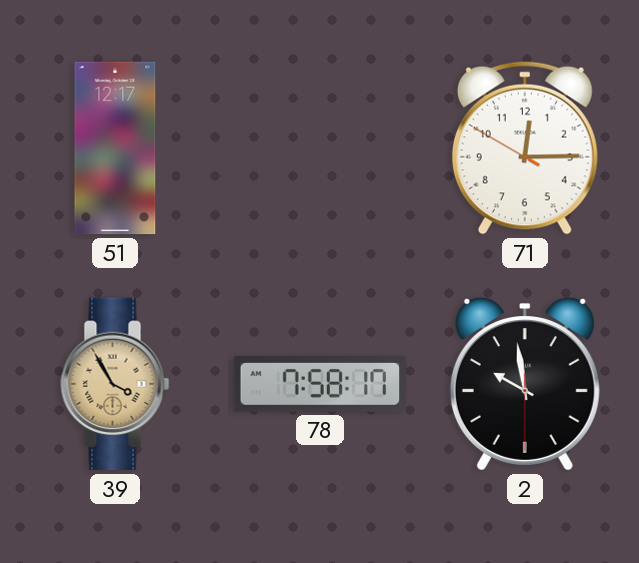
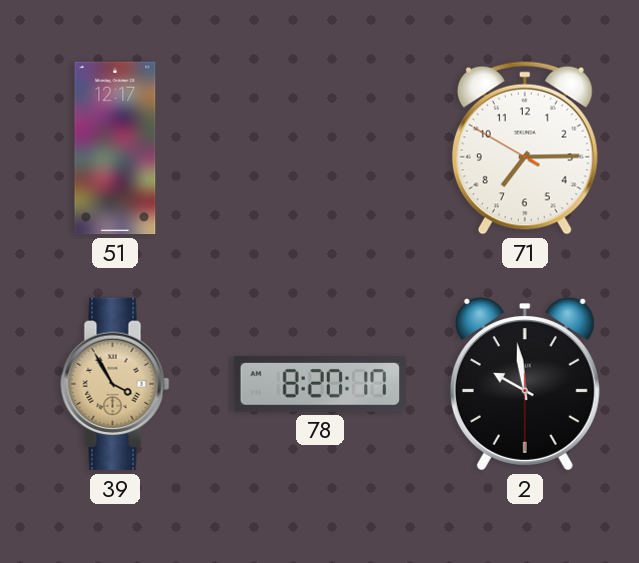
71: 12:14 -> 7:14 (525, 148)
78: 7:58 -> 8:20 (320, 385)
